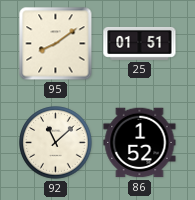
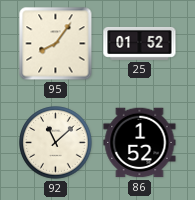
95: 8:09 -> 8:06 (56, 44)
25: 01:51 -> 01:52 (140, 44)
